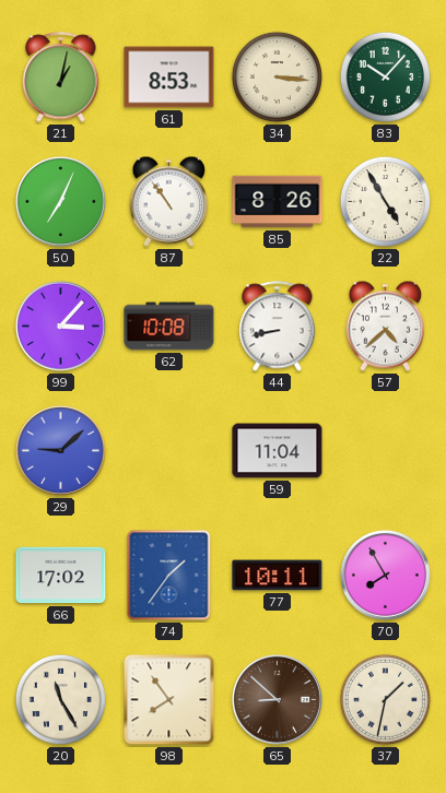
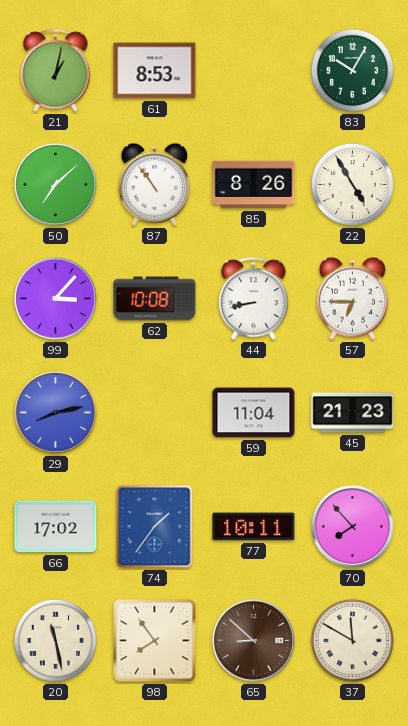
34: 3:16 -> none (277, 76)
83: 10:07 -> 10:05 (352, 70)
50: 7:04 -> 7:08 (55, 184)
57: 4:38 -> 6:45 (352, 298)
29: 9:08 -> 8:13 (55, 412)
45: none -> 21:23 (353, 413)
70: 7:55 -> 7:53 (352, 526)
20: 11:25 -> 11:28 (55, 640)
37: 1:32 -> 11:50 (352, 640)
